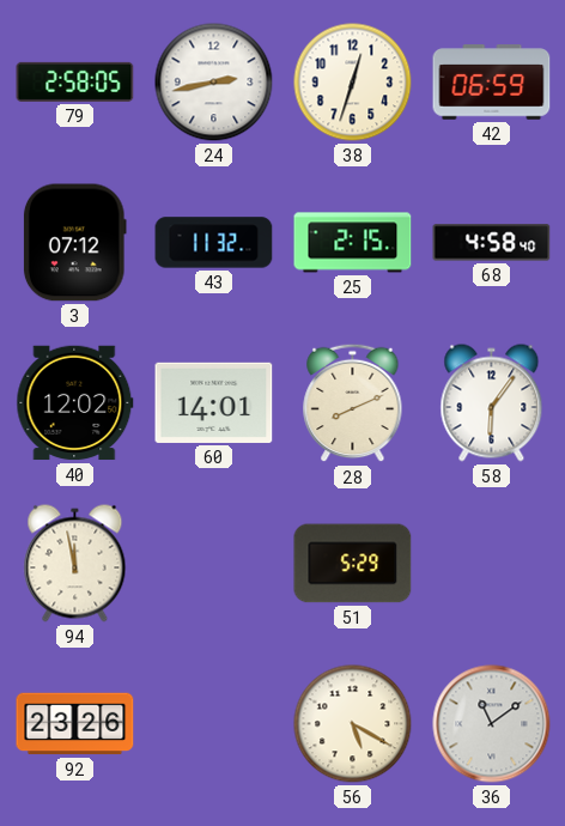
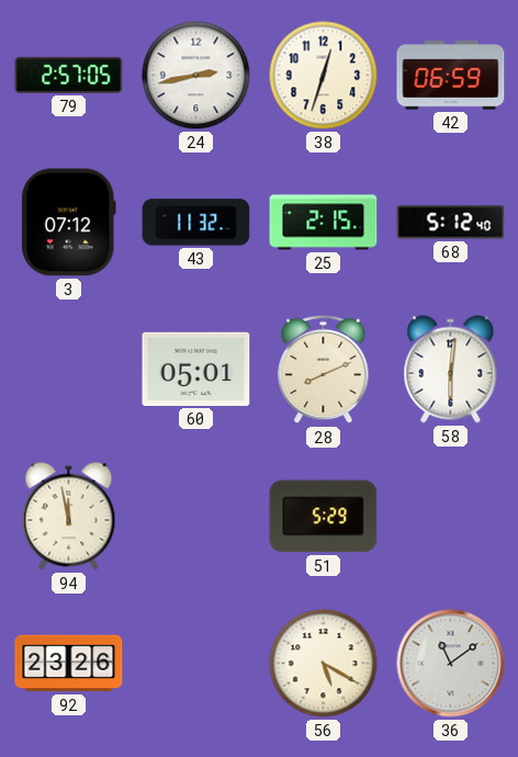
79: 2:58 -> 2:57 (69, 75)
68: 4:58 -> 5:12 (451, 223)
40: 12:02 -> none (75, 403)
60: 14:01 -> 05:01 (196, 369)
58: 6:06 -> 6:01 (451, 370)
